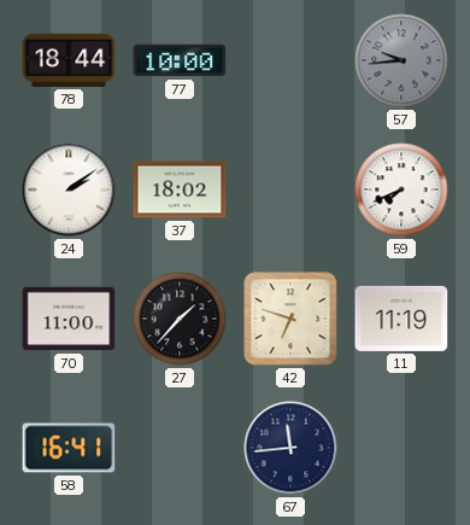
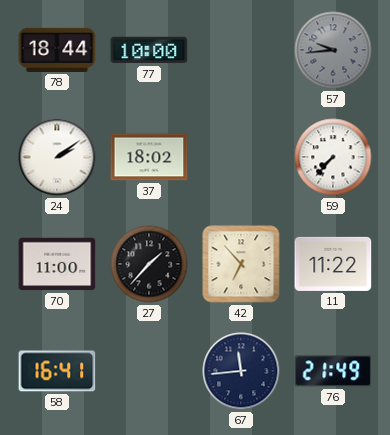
59: 7:41 -> 7:37 (333, 157)
42: 6:48 -> 6:53 (241, 264)
11: 11:19 -> 11:22 (333, 264)
76: none -> 21:49 (333, 371)
